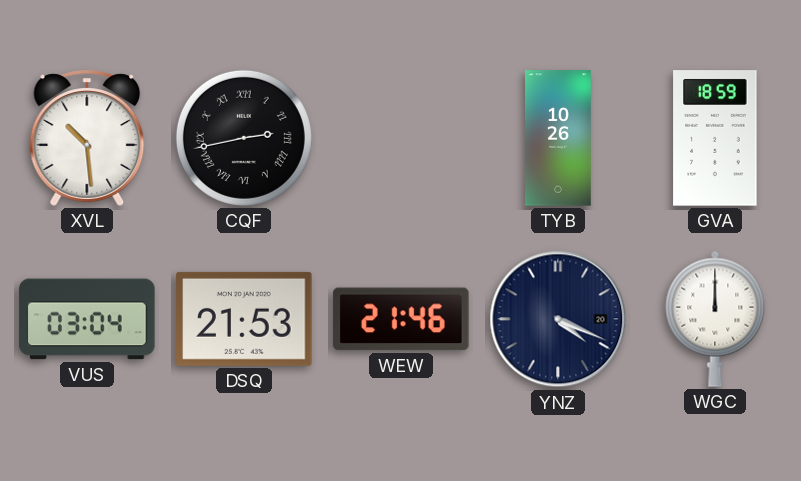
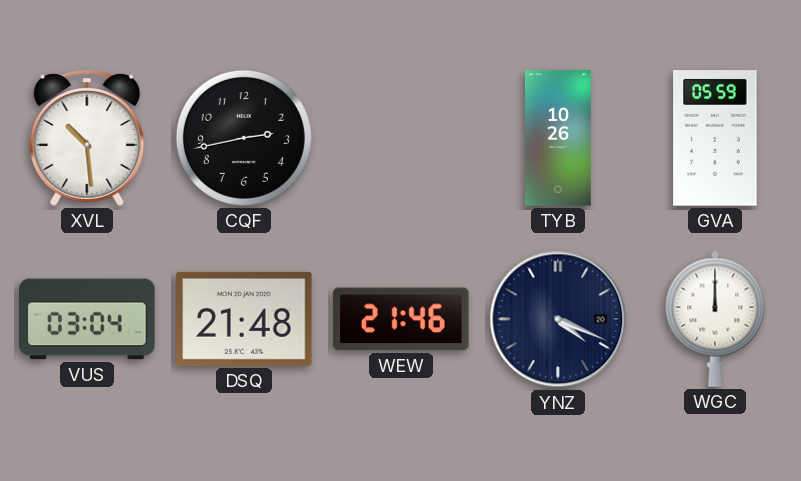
CQF numerals: Roman -> Arabic (244, 138)
GVA: 18:59 -> 05:59 (715, 138)
DSQ: 21:53 -> 21:48 (244, 319)
